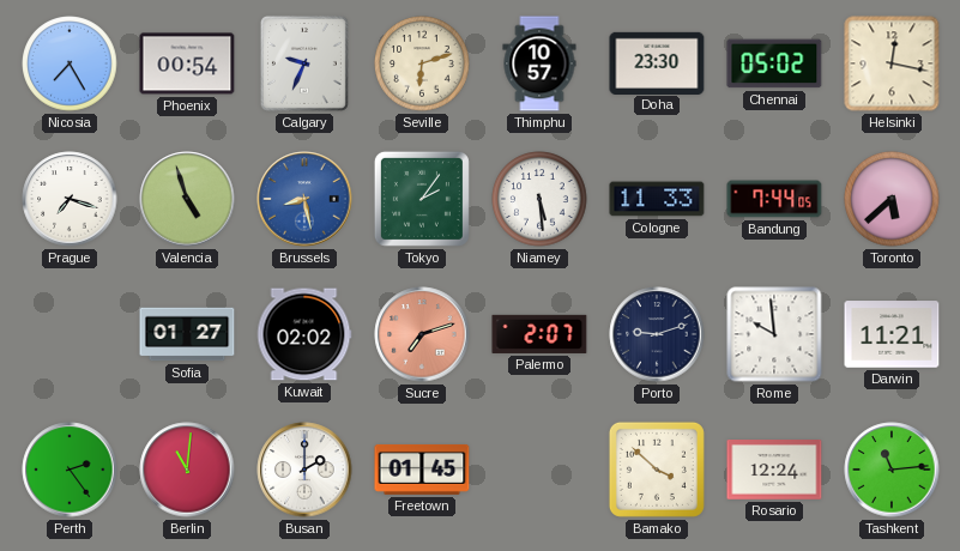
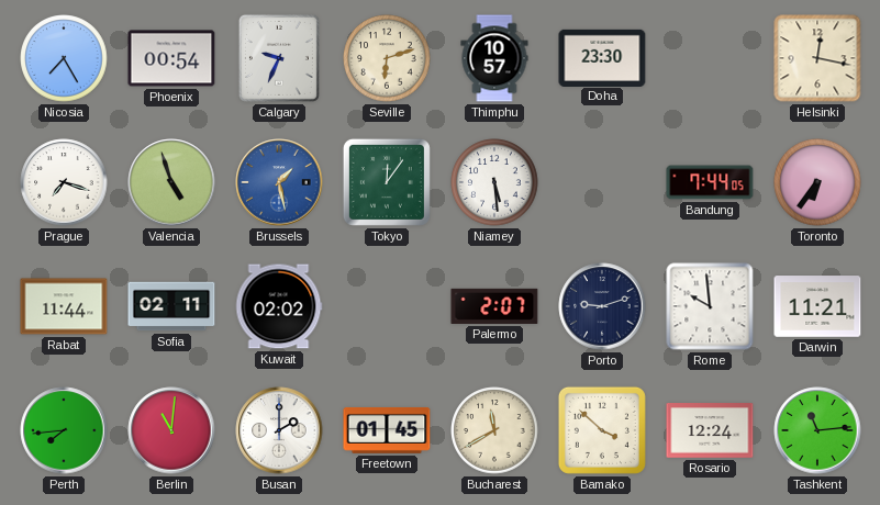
Chennai: 05:02 -> none (774, 63)
Brussels: 8:28 -> 1:28 (279, 182)
Tokyo: 2:06 -> 12:06 (387, 182)
Cologne: 11:33 -> none (657, 199)
Toronto: 5:38 -> 6:36 (817, 182)
Rabat: none -> 11:44 (64, 306)
Sofia: 01:27 -> 02:11 (171, 306)
Sucre: 7:12 -> none (422, 334)
Perth: 2:24 -> 7:44 (64, 430)
Bucharest: none -> 11:40 (494, 430)
